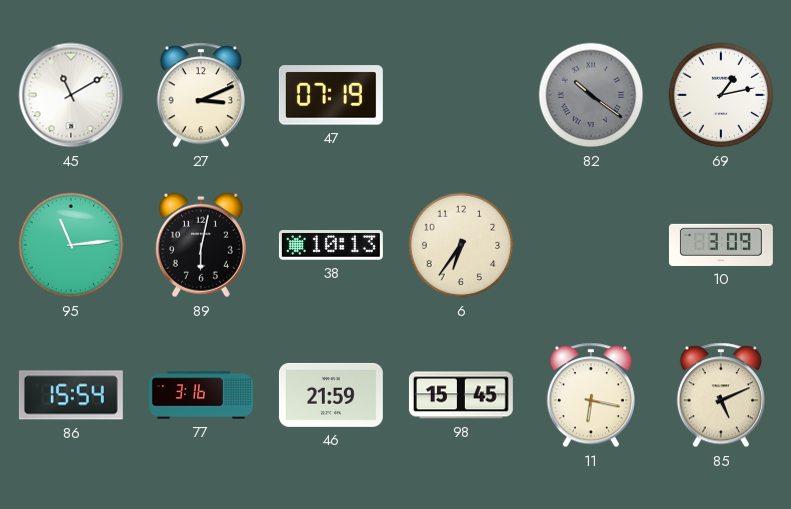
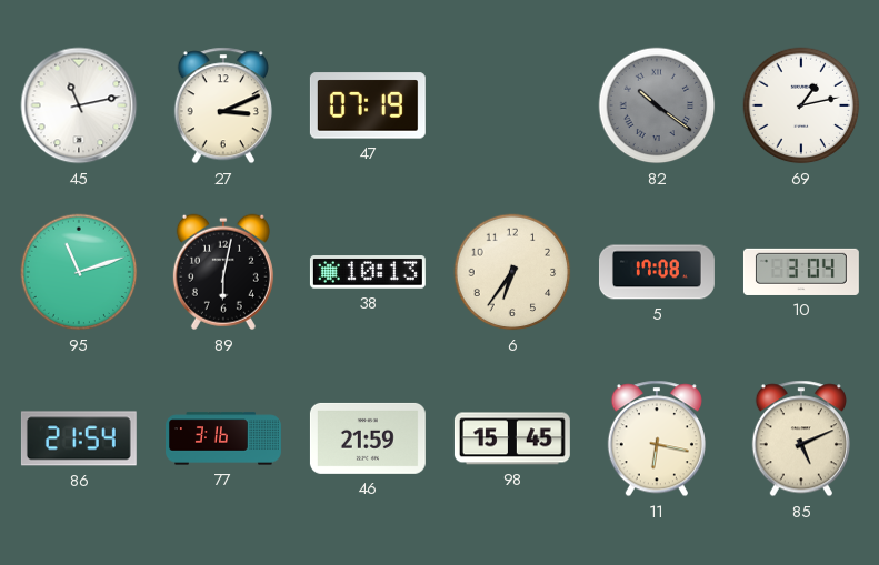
45: 11:10 -> 11:13 (79, 105)
95: 11:14 -> 11:12 (79, 272)
5: none -> 17:08 (657, 272)
10: 3:09 -> 3:04 (801, 272)
86: 15:54 -> 21:54 (79, 438)
